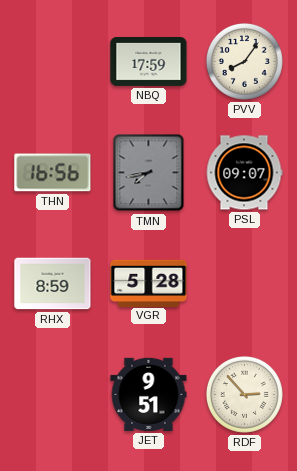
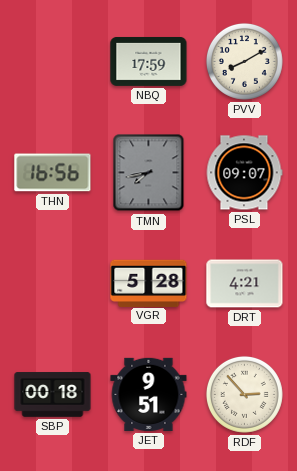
PVV: 8:06 -> 8:10 (244, 61)
RHX: 8:59 -> none (53, 284)
DRT: none -> 4:21 (245, 284)
SBP: none -> 00:18 (53, 395)
